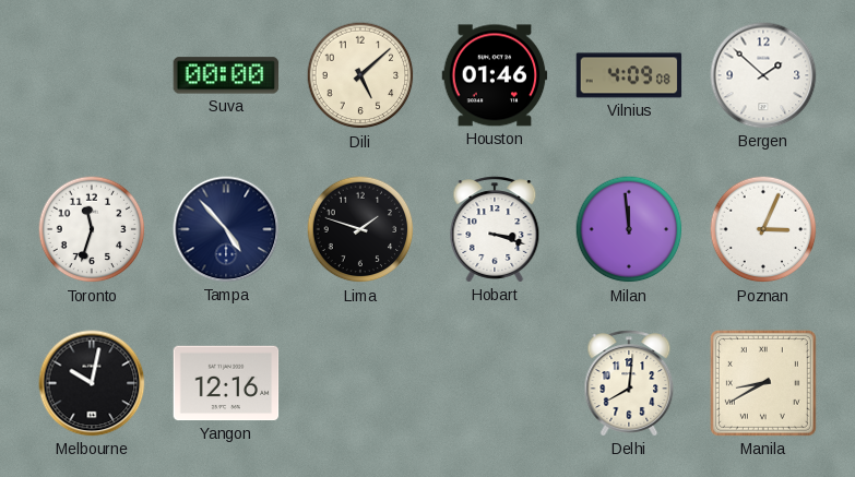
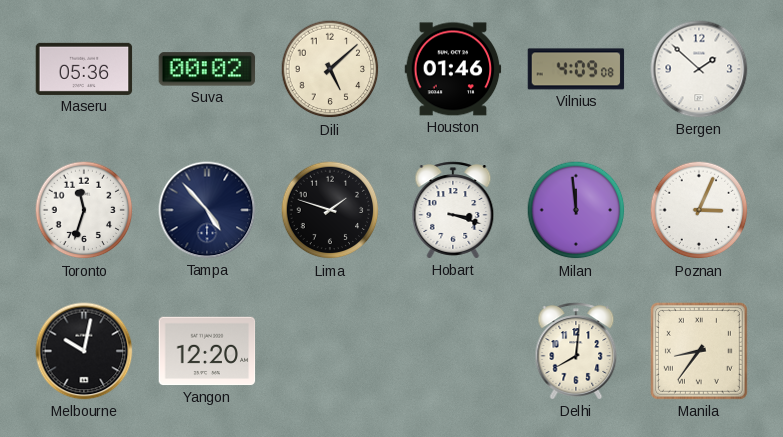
Maseru: none -> 05:36 (84, 69)
Suva: 00:00 -> 00:02 (207, 69)
Yangon: 12:16 -> 12:20 (207, 351)
Manila: 8:40 -> 8:36 (699, 351)
